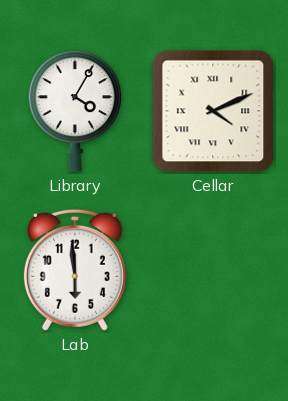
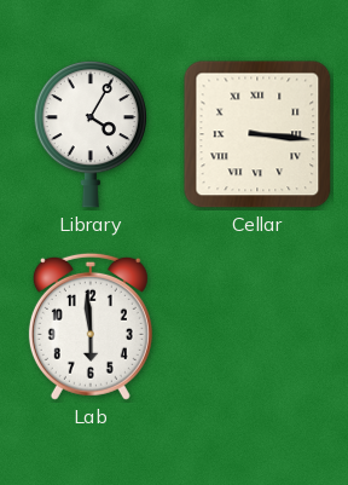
Cellar: 4:11 -> 3:16 (257, 134)
